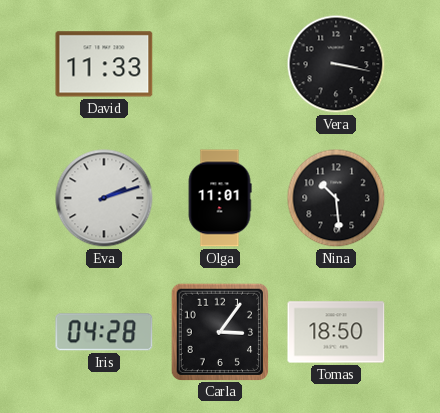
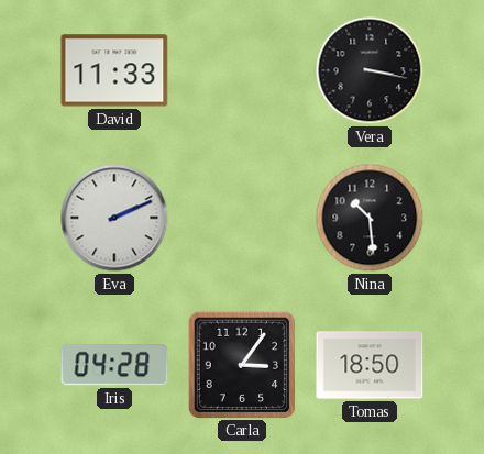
Eva: 2:12 -> 2:11 (114, 218)
Olga: 11:01 -> none (220, 198)
